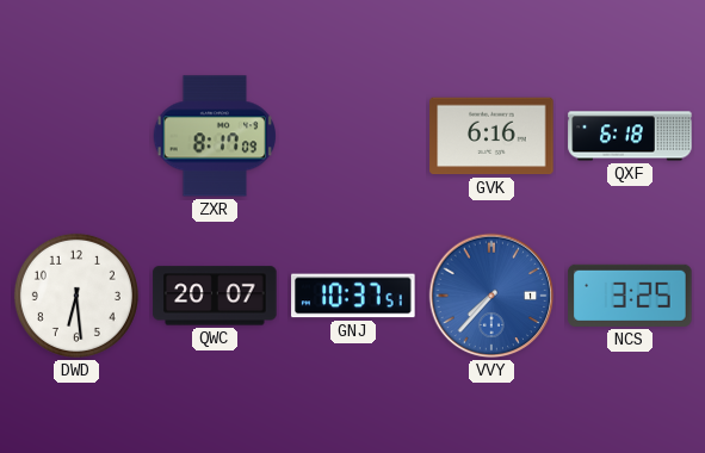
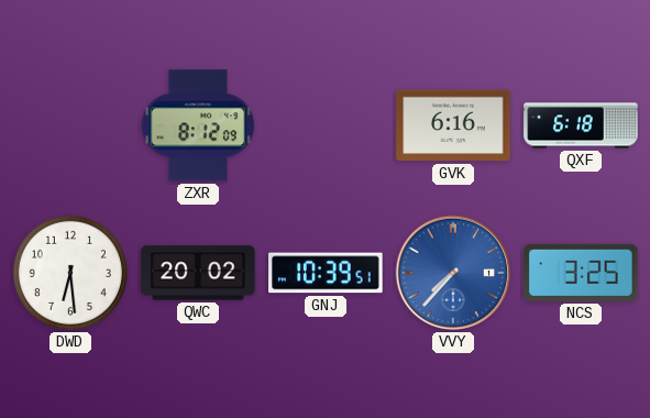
ZXR: 8:17 -> 8:12 (197, 125)
QWC: 20:07 -> 20:02 (198, 273)
GNJ: 10:37 -> 10:39 (326, 273)
